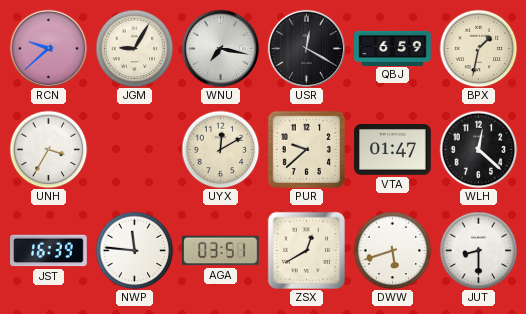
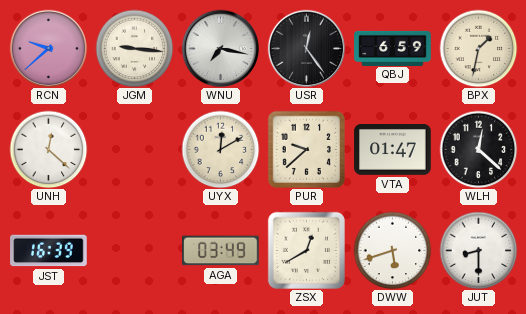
JGM: 9:05 -> 9:16 (134, 48)
USR: 12:20 -> 12:24 (306, 48)
UNH: 3:35 -> 12:22 (48, 149)
NWP: 11:46 -> none (134, 250)
AGA: 03:51 -> 03:49 (221, 251)
